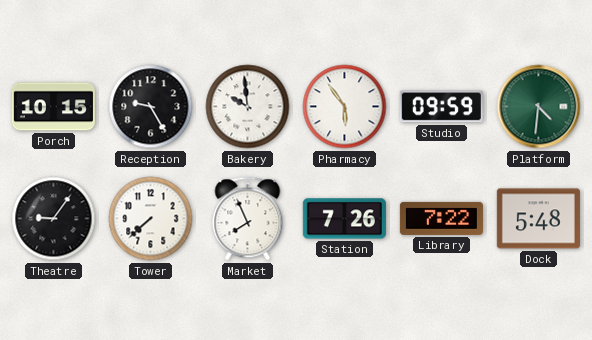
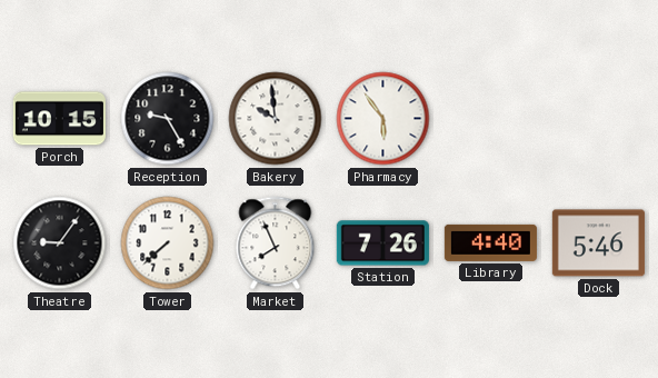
Studio: 09:59 -> none (441, 107)
Platform: 4:31 -> none (539, 107)
Library: 7:22 -> 4:40 (490, 242)
Dock: 5:48 -> 5:46 (598, 243)
